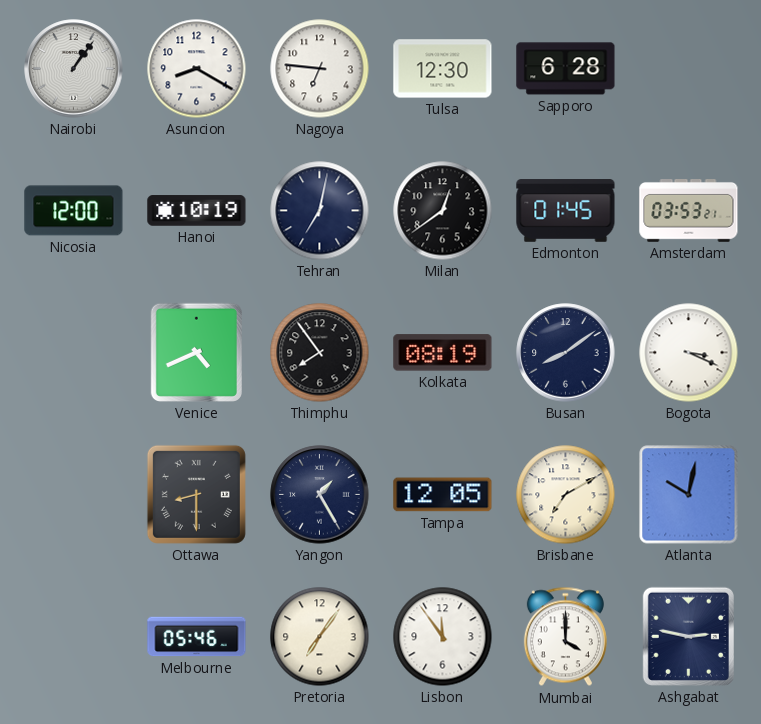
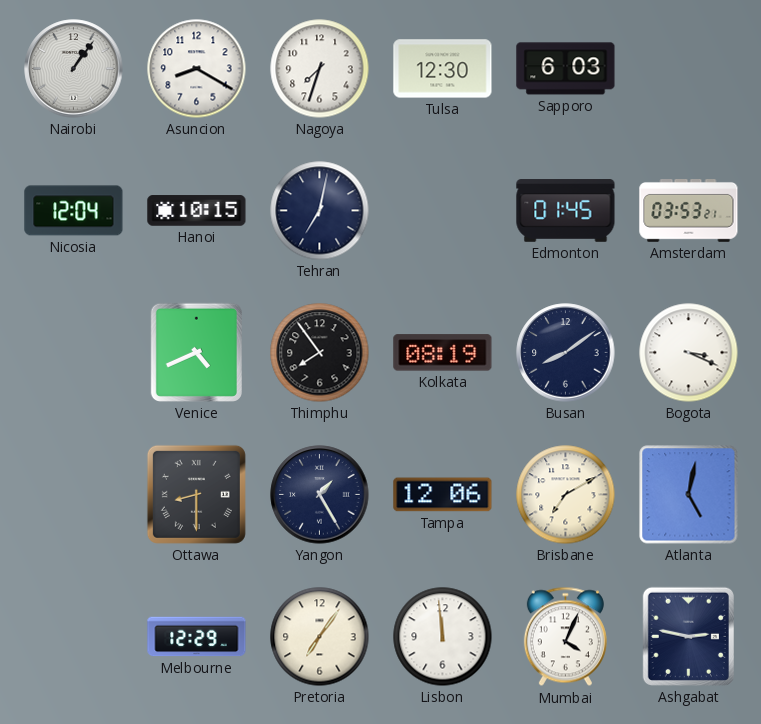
Nagoya: 6:46 -> 7:33 (320, 69)
Sapporo: 6:28 -> 6:03 (566, 69)
Nicosia: 12:00 -> 12:04 (74, 211)
Hanoi: 10:19 -> 10:15 (197, 211)
Milan: 12:39 -> none (443, 211)
Tampa: 12:05 -> 12:06 (443, 495)
Atlanta: 10:02 -> 5:02 (689, 495)
Melbourne: 05:46 -> 12:29 (197, 637)
Lisbon: 11:54 -> 11:59 (443, 637)
Mumbai: 4:00 -> 4:04 (565, 637)
